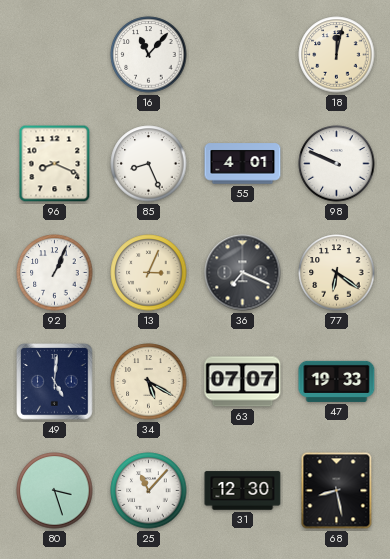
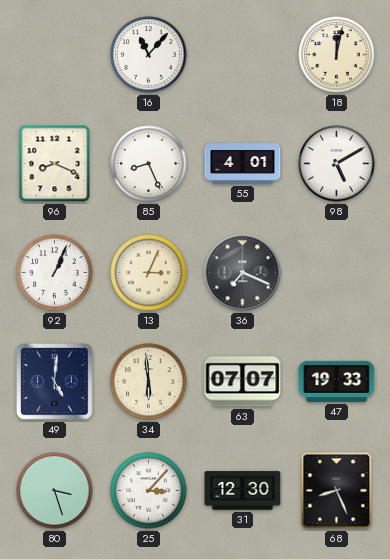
98: 9:49 -> 5:10 (337, 164)
77: 6:21 -> none (337, 273)
34: 5:20 -> 5:59 (149, 382)
25: 11:07 -> 3:07 (149, 491)
68: 8:28 -> 8:26 (337, 491)
